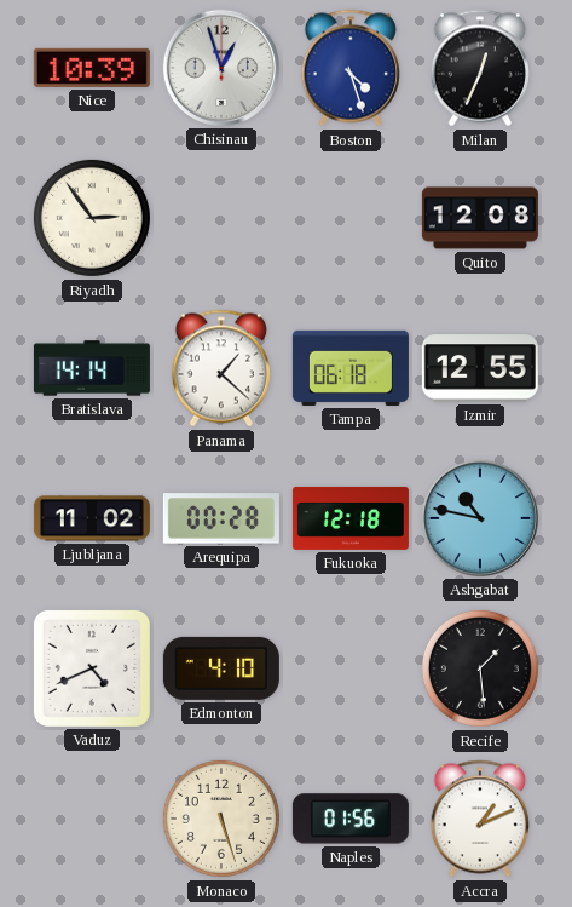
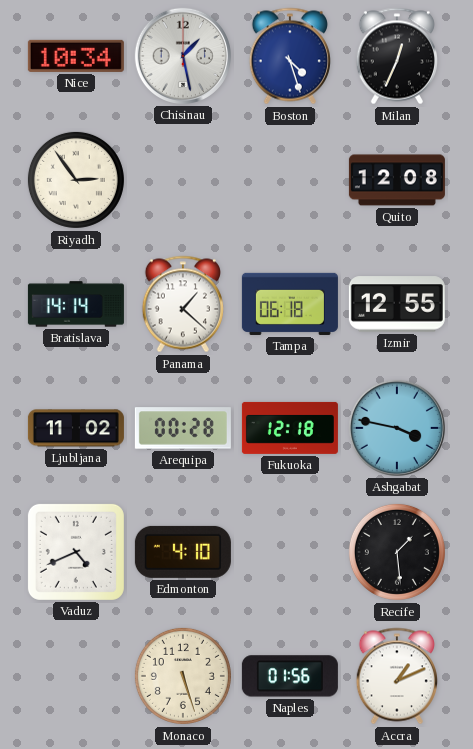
Nice: 10:39 -> 10:34 (76, 56)
Chisinau: 12:57 -> 1:28 (183, 56)
Ashgabat: 10:47 -> 3:47 (397, 428)
